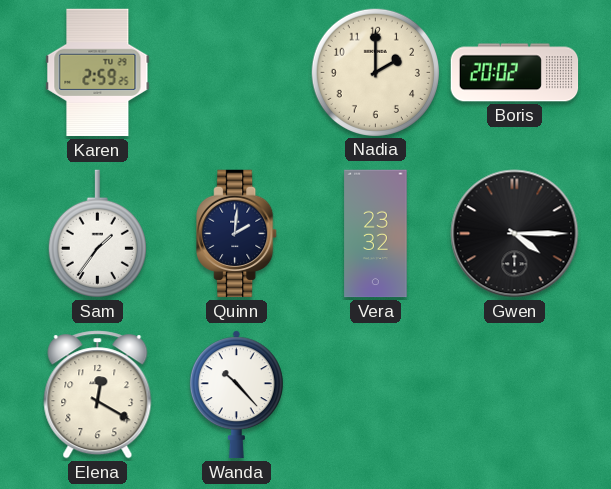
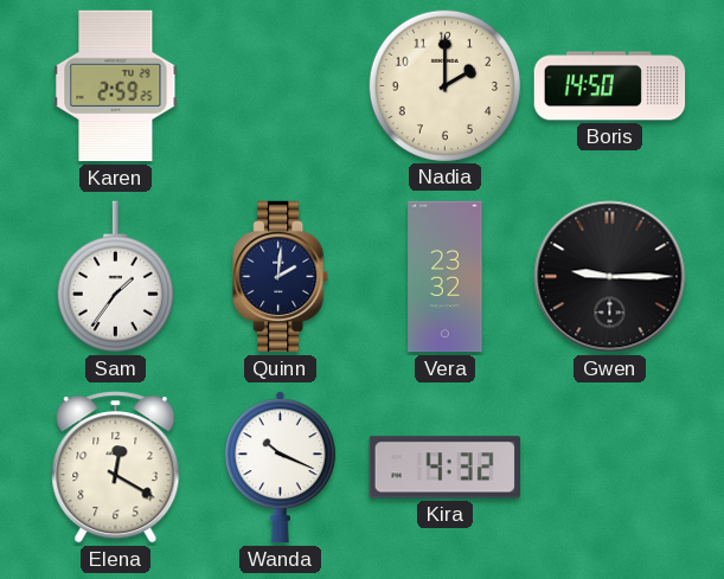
Boris: 20:02 -> 14:50 (610, 86)
Gwen: 4:15 -> 9:15 (610, 277)
Wanda: 10:23 -> 10:19 (280, 468)
Kira: none -> 4:32 (444, 468)
